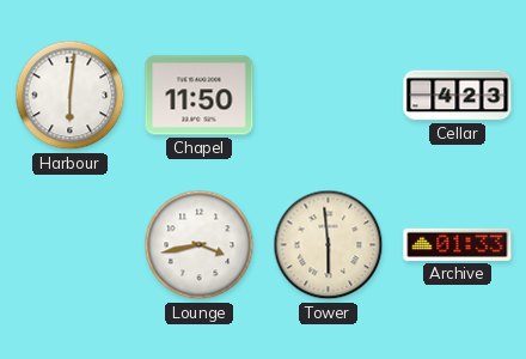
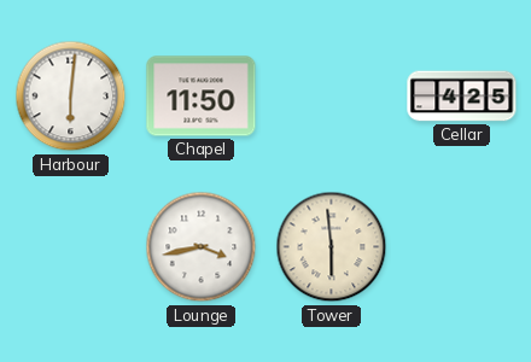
Cellar: 4:23 -> 4:25 (462, 97)
Archive: 01:33 -> none (458, 244)
